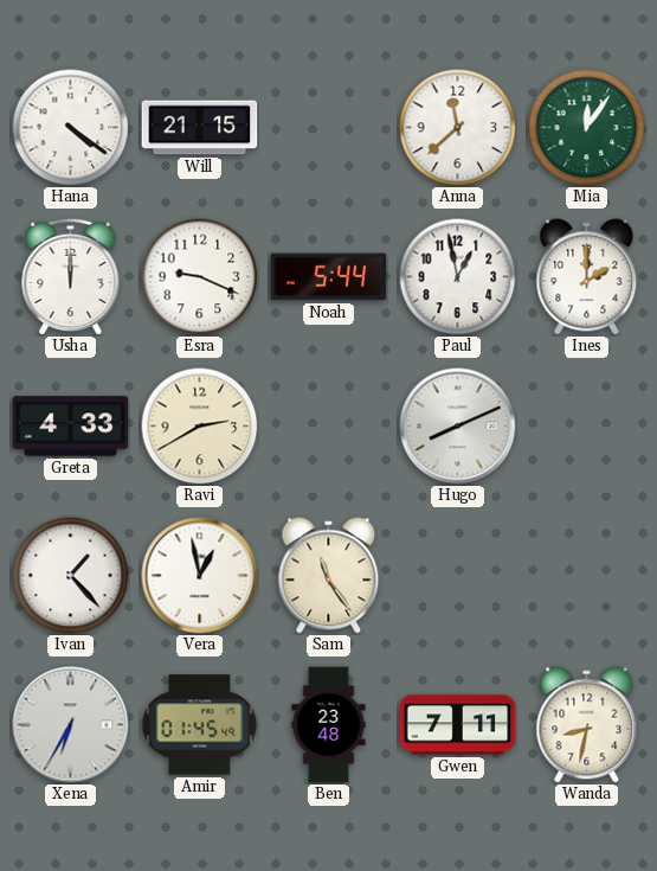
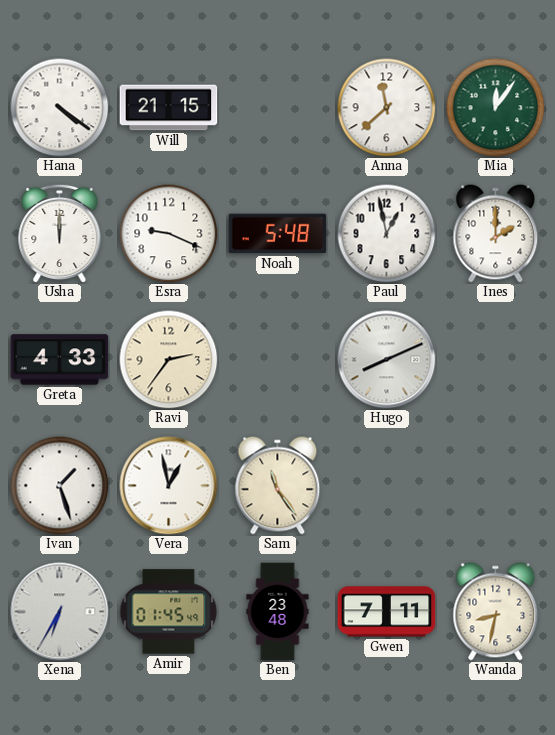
Noah: 5:44 -> 5:48 (278, 234)
Ravi: 2:40 -> 2:36 (169, 360)
Ivan: 1:23 -> 1:27 (60, 486)
